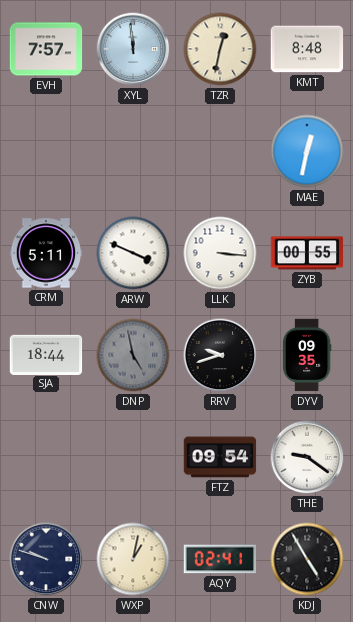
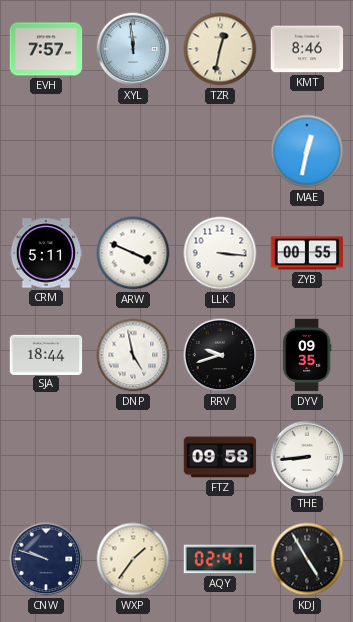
KMT: 8:48 -> 8:46 (307, 49)
DNP dial: grey -> white (133, 355)
FTZ: 09:54 -> 09:58 (220, 457)
THE: 9:21 -> 8:44 (307, 457)
WXP: 1:02 -> 1:36 (133, 559)
